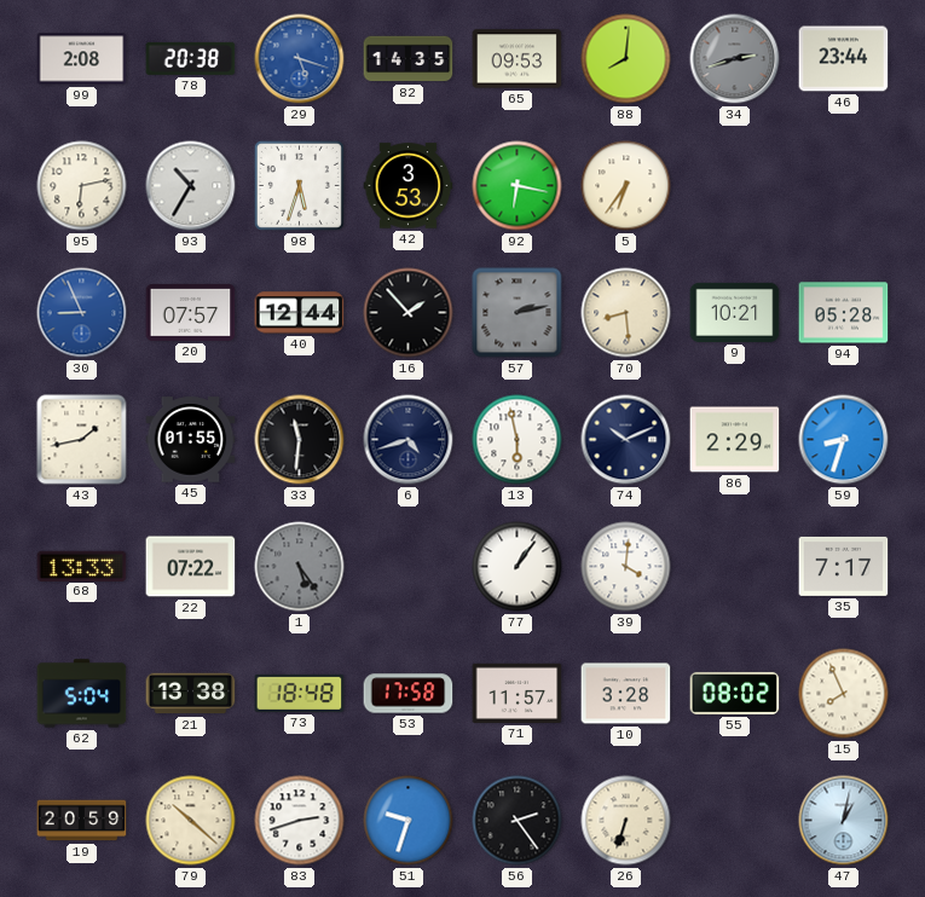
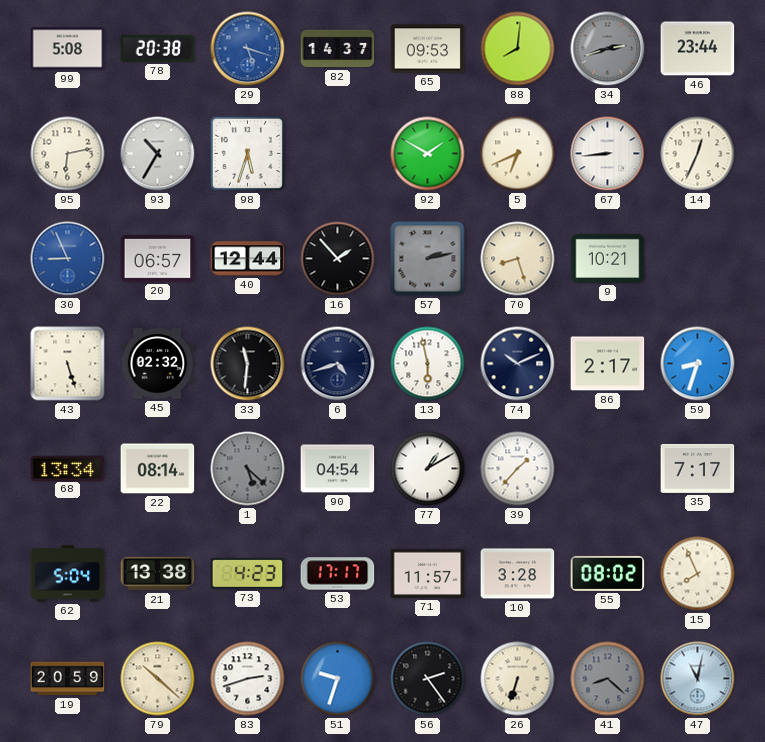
99: 2:08 -> 5:08 (68, 49)
82: 14:35 -> 14:37 (338, 49)
42: 3:53 -> none (409, 186)
92: 6:17 -> 1:50 (428, 154)
5: 6:36 -> 6:41 (518, 154)
67: none -> 8:44 (608, 154)
14: none -> 12:34 (698, 154)
20: 07:57 -> 06:57 (158, 259)
70: 8:29 -> 8:27 (518, 259)
94: 05:28 -> none (844, 313)
43: 1:43 -> 5:27 (68, 364)
45: 01:55 -> 02:32 (158, 364)
86: 2:29 -> 2:17 (608, 364)
68: 13:33 -> 13:34 (68, 468)
22: 07:22 -> 08:14 (158, 469)
1: 5:24 -> 5:22 (248, 469)
90: none -> 04:54 (338, 469)
77: 1:06 -> 1:10 (428, 469)
39: 4:01 -> 1:37 (518, 469)
73: 18:48 -> 4:23 (248, 573)
53: 17:58 -> 17:17 (338, 574)
41: none -> 8:22 (608, 679)
47: 1:02 -> 11:02 (698, 679)
